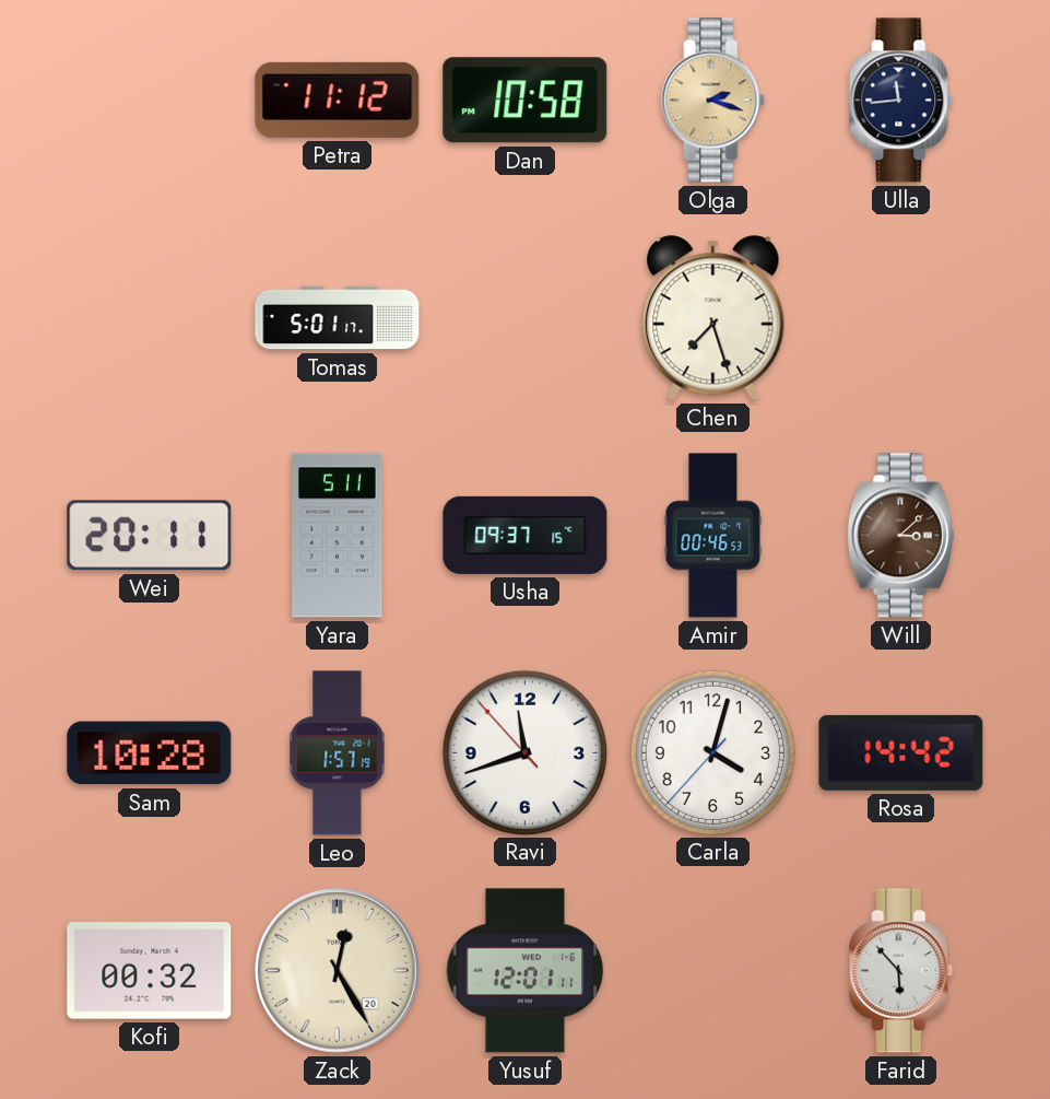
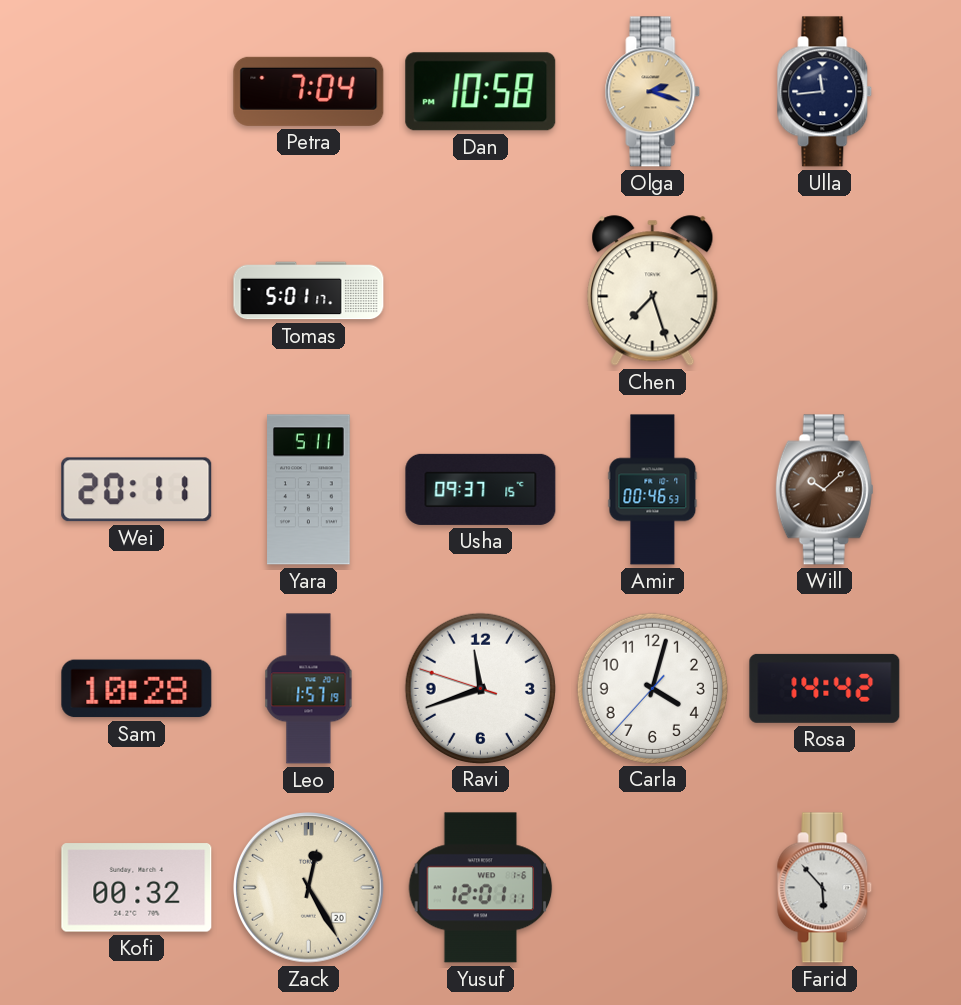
Petra: 11:12 -> 7:04 (309, 91)
Will: 3:08 -> 10:08 (824, 490)
Ravi: 11:41:53 -> 11:41:48 (480, 688)
